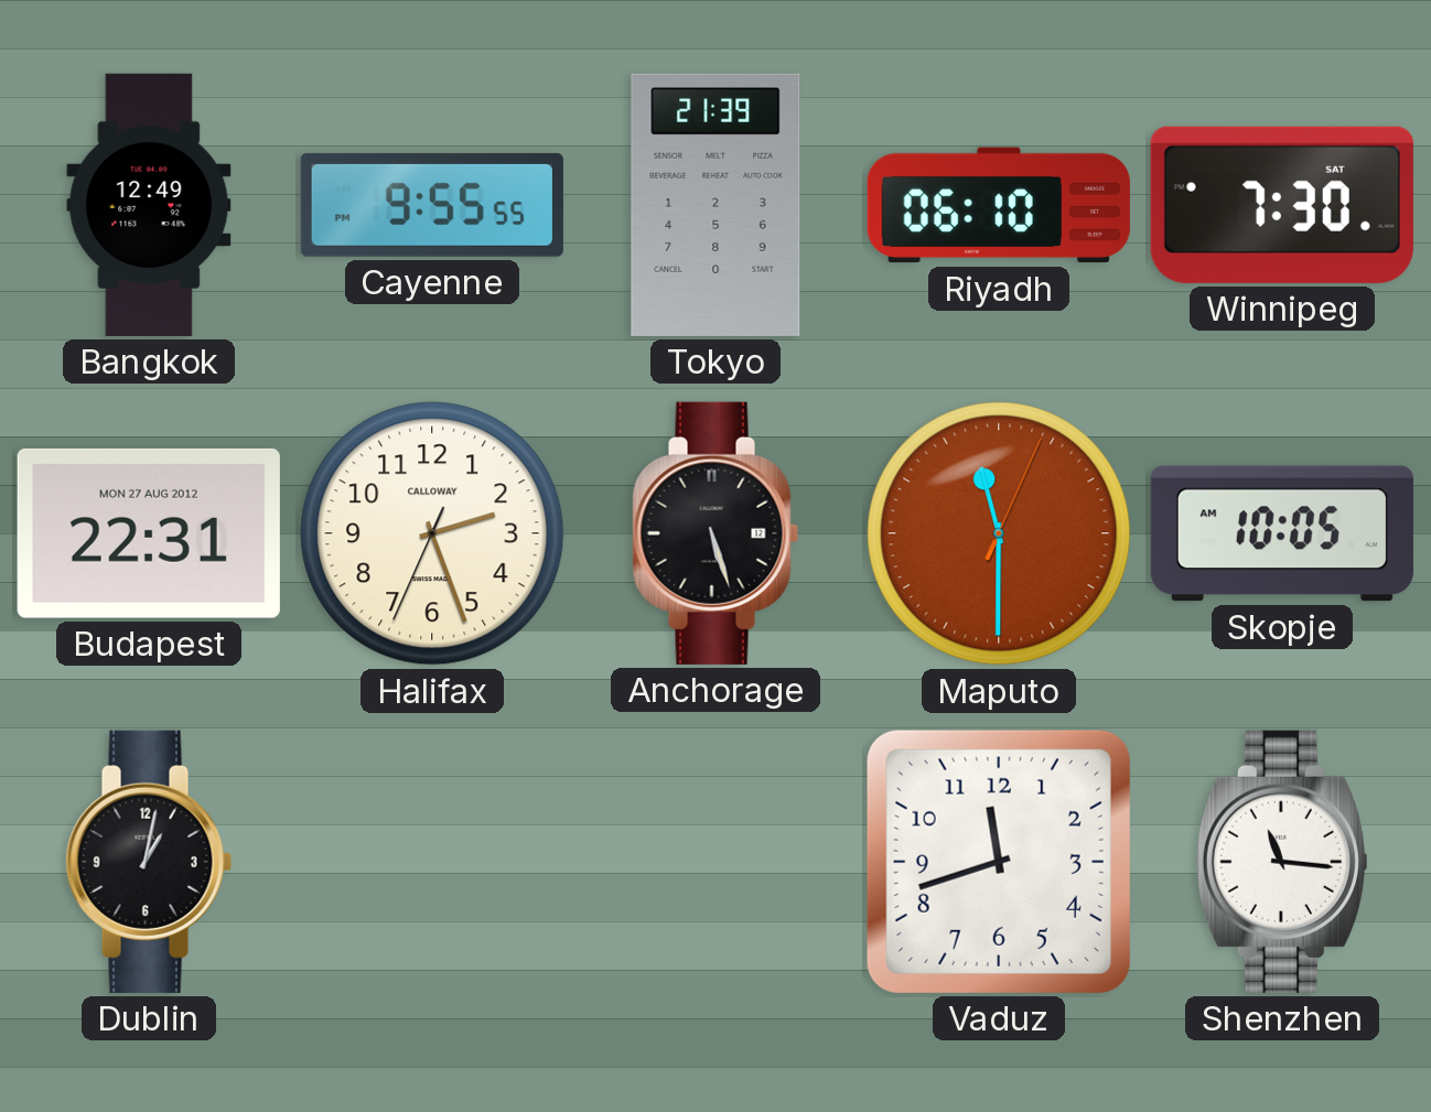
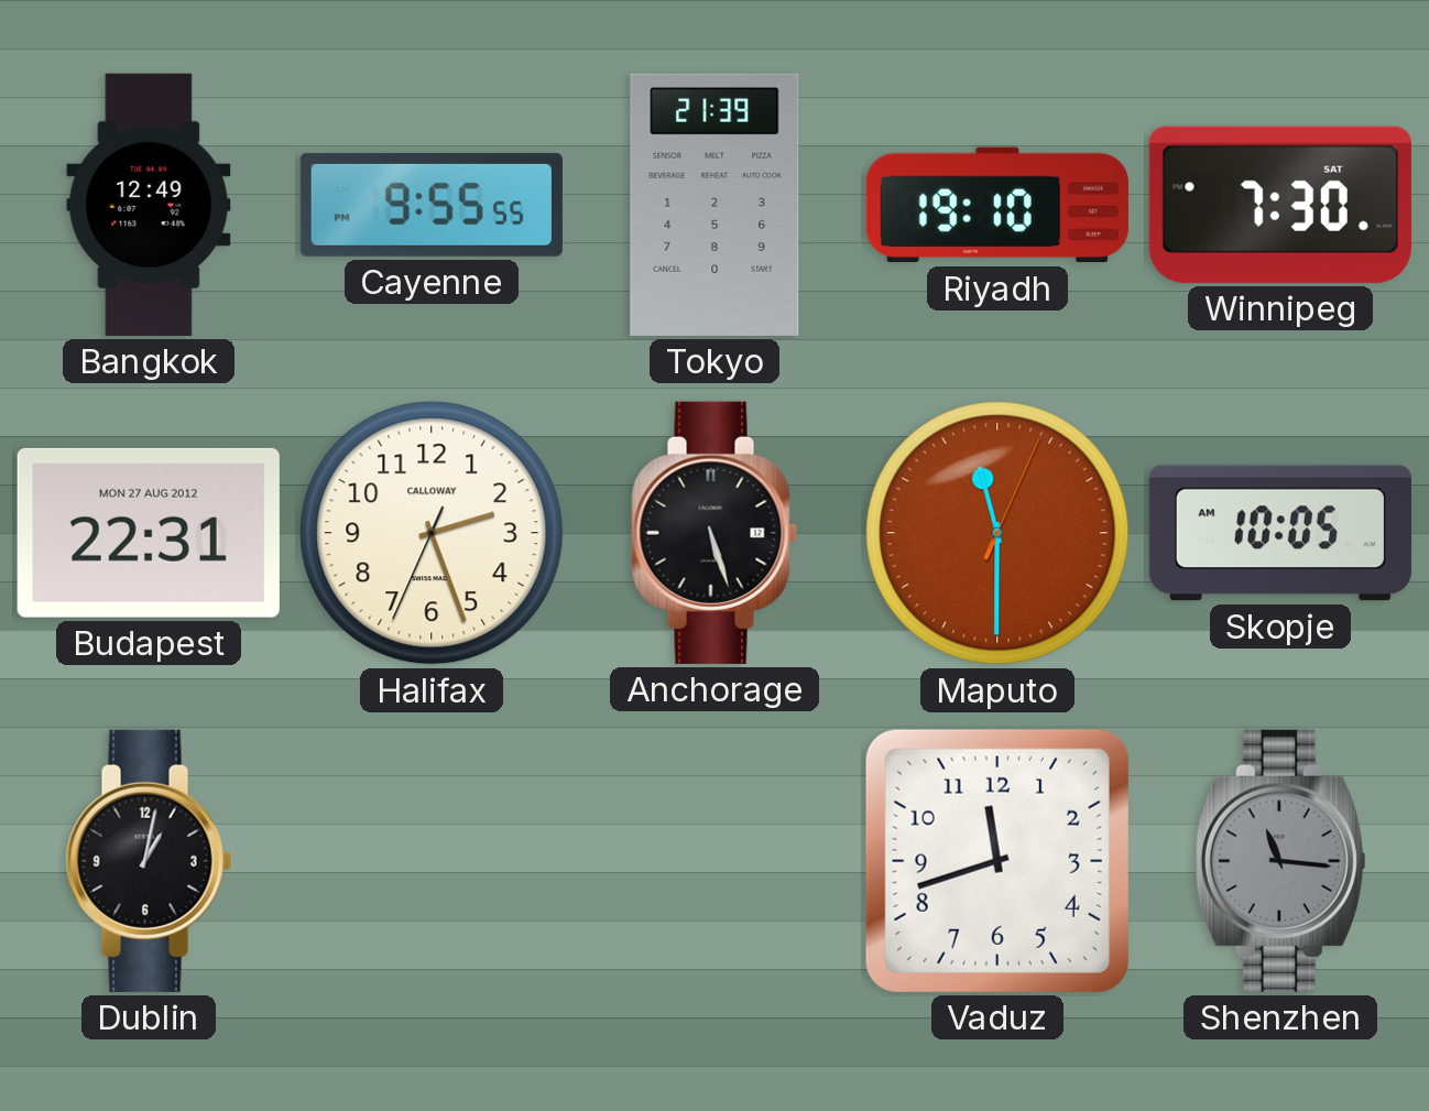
Riyadh: 06:10 -> 19:10 (997, 205)
Shenzhen dial: white -> grey (1280, 861)
